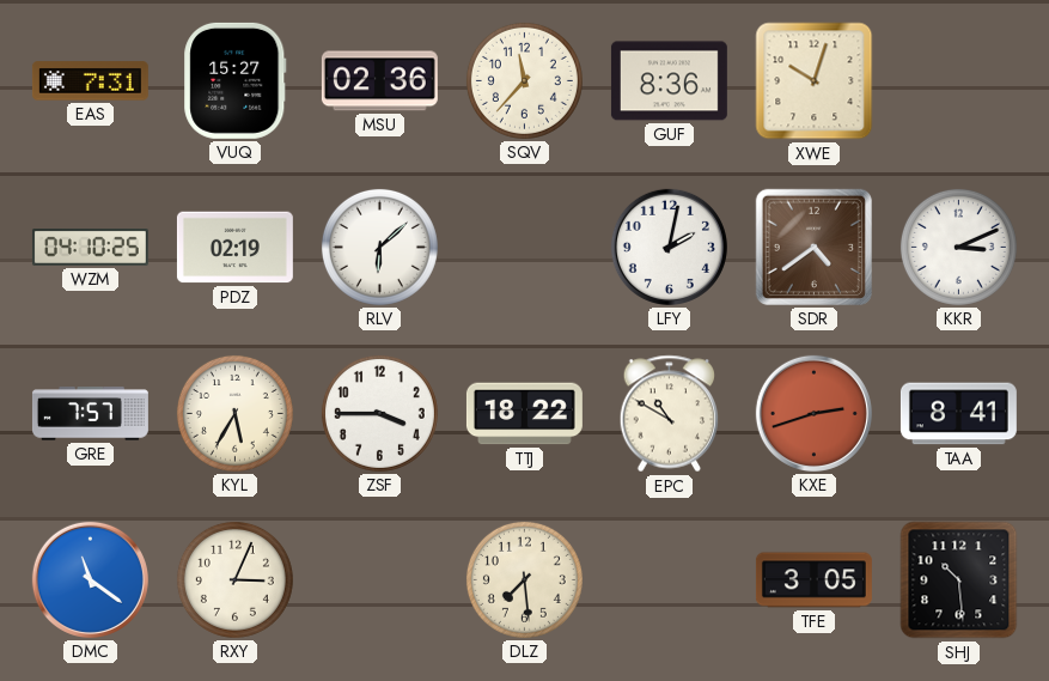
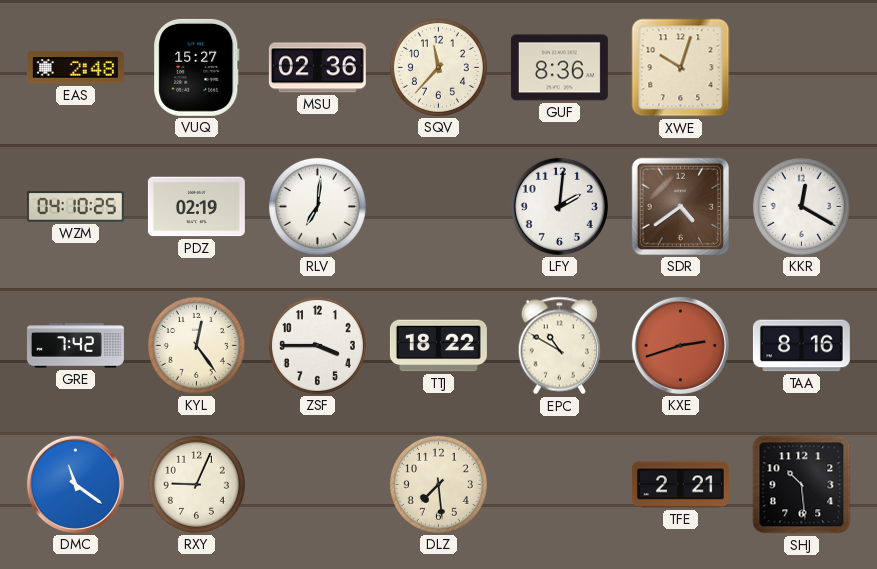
EAS: 7:31 -> 2:48 (75, 68)
RLV: 6:08 -> 7:01 (317, 206)
LFY: 2:02 -> 2:01 (559, 206)
KKR: 3:11 -> 12:20 (801, 206)
GRE: 7:57 -> 7:42 (75, 346)
KYL: 5:35 -> 12:24 (196, 345)
TAA: 8:41 -> 8:16 (801, 346)
RXY: 3:04 -> 9:04 (196, 484)
TFE: 3:05 -> 2:21 (680, 485)
